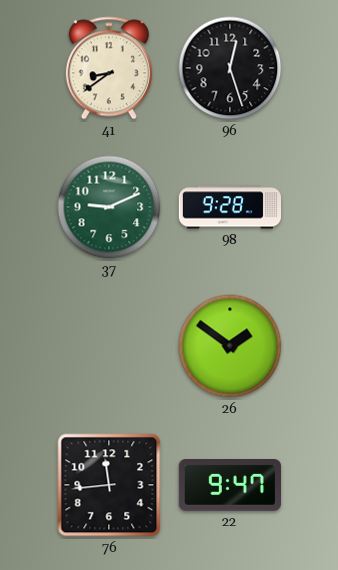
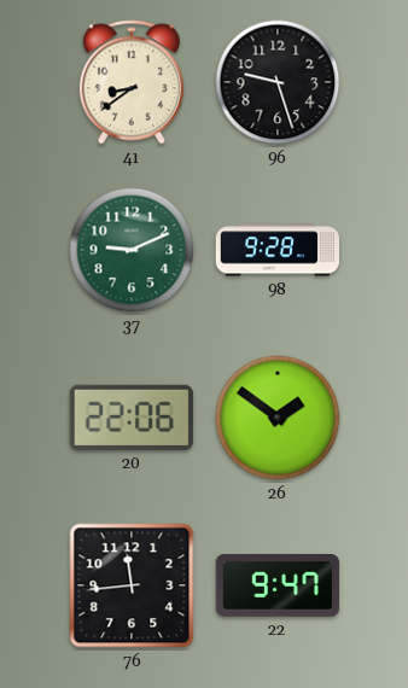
96: 12:27 -> 9:27 (278, 82)
20: none -> 22:06 (132, 418)
